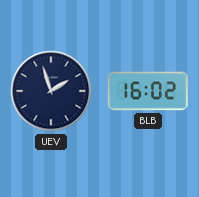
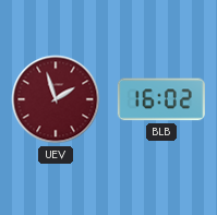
UEV dial: navy -> burgundy (56, 99)
